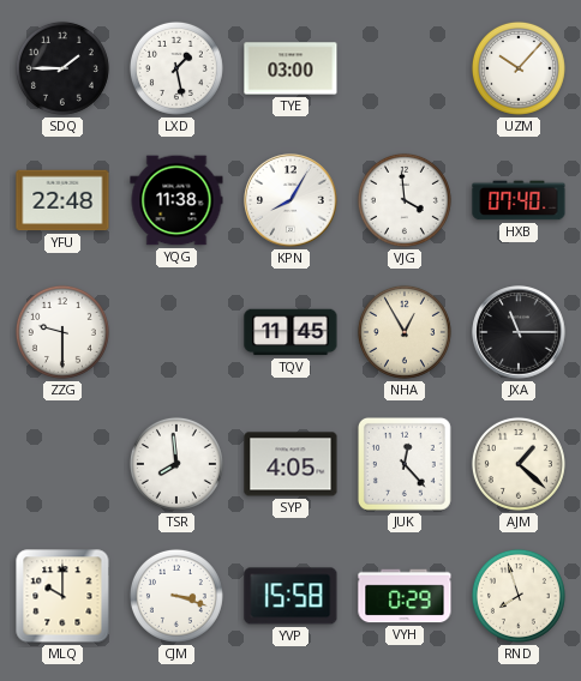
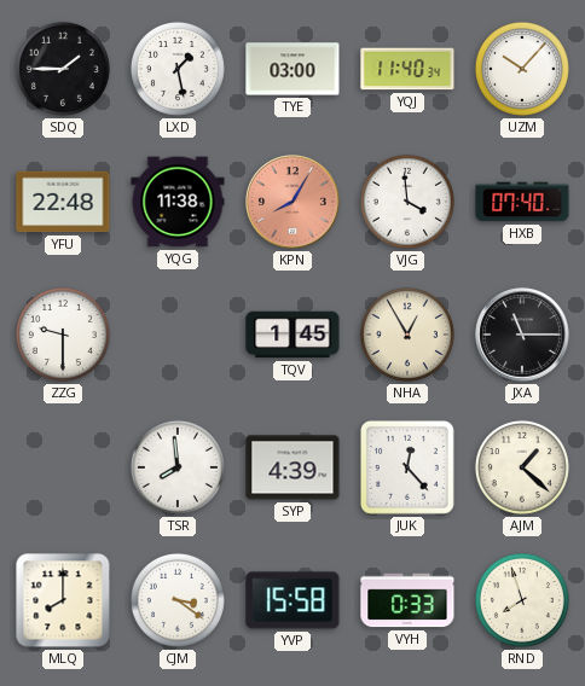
YQJ: none -> 11:40 (407, 69)
KPN dial: white -> salmon (292, 202)
TQV: 11:45 -> 1:45 (292, 335)
SYP: 4:05 -> 4:39 (292, 467)
MLQ: 10:00 -> 8:00 (63, 600)
CJM: 3:18 -> 3:21 (178, 600)
VYH: 0:29 -> 0:33 (407, 600)
